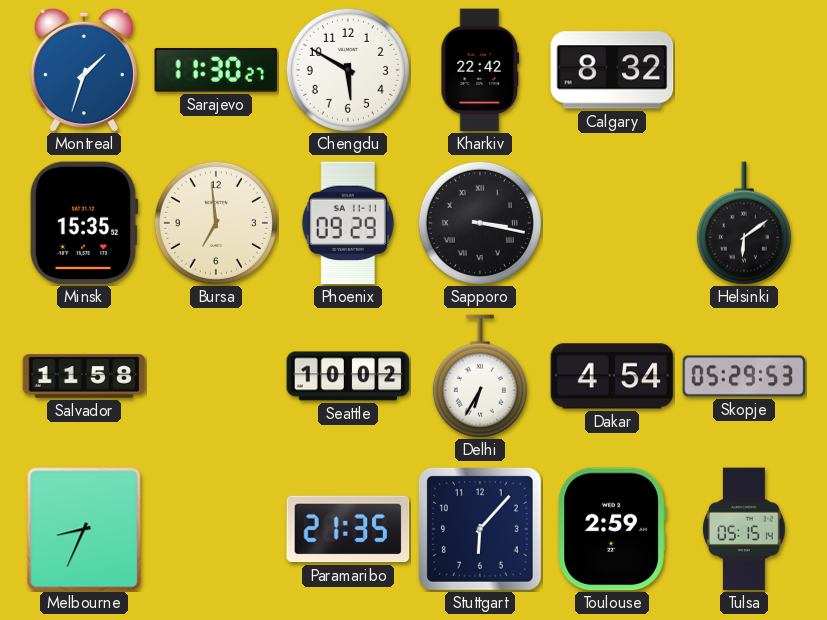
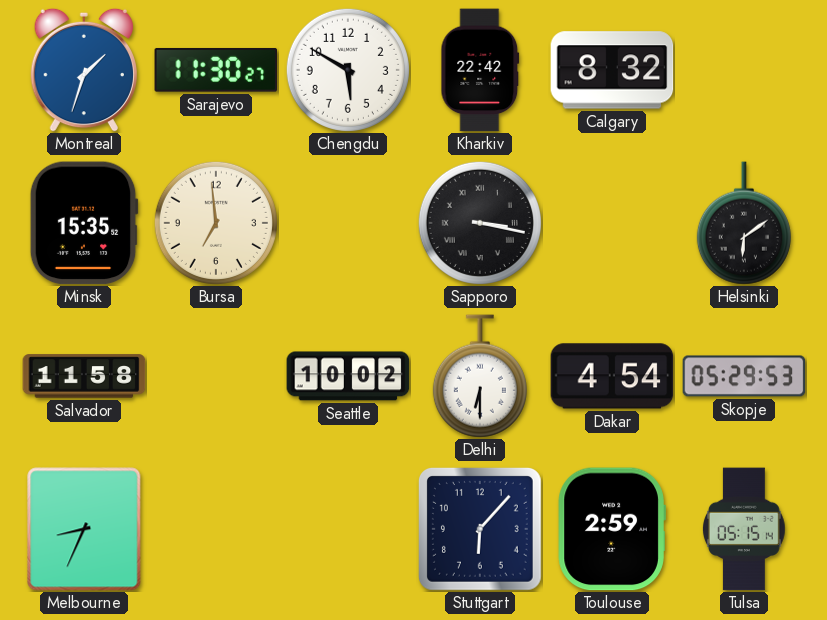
Phoenix: 09:29 -> none (348, 223)
Delhi: 6:35 -> 6:30 (480, 376)
Paramaribo: 21:35 -> none (348, 529)
